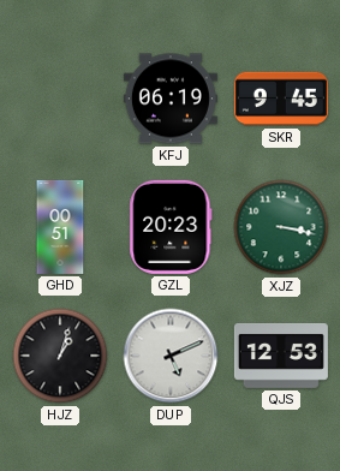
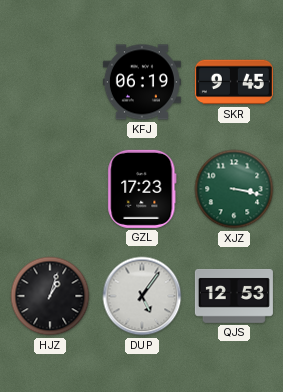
GHD: 00:51 -> none (60, 227)
GZL: 20:23 -> 17:23 (142, 189)
DUP: 5:11 -> 5:06 (142, 296)
